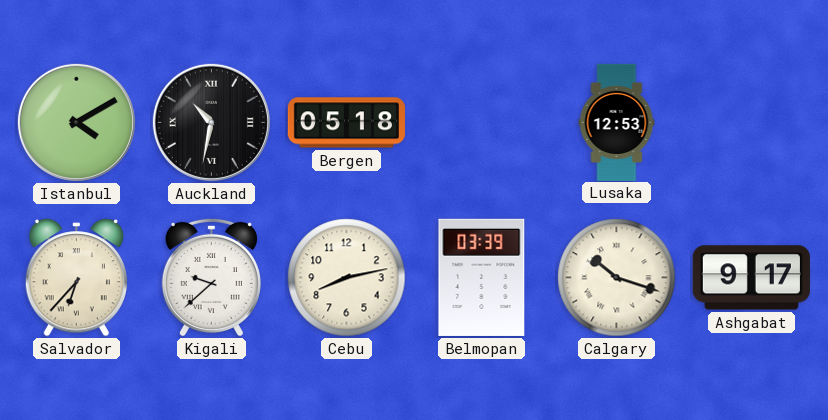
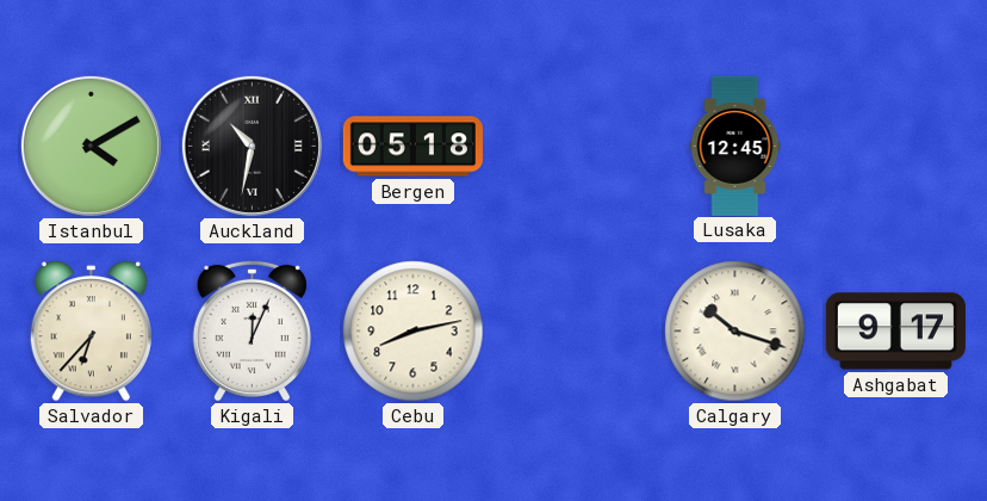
Lusaka: 12:53 -> 12:45 (735, 146)
Kigali: 9:38 -> 12:04 (252, 330)
Belmopan: 03:39 -> none (482, 277)
